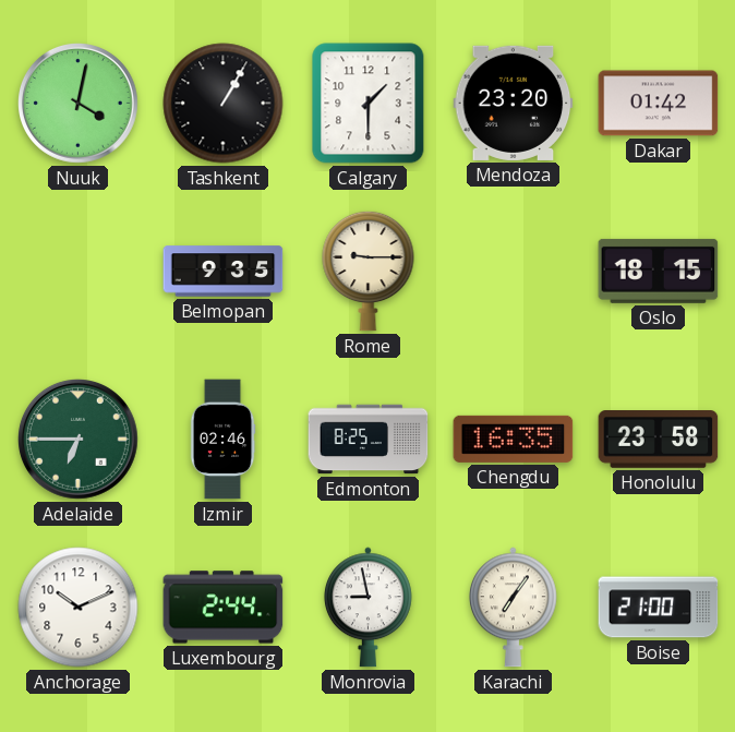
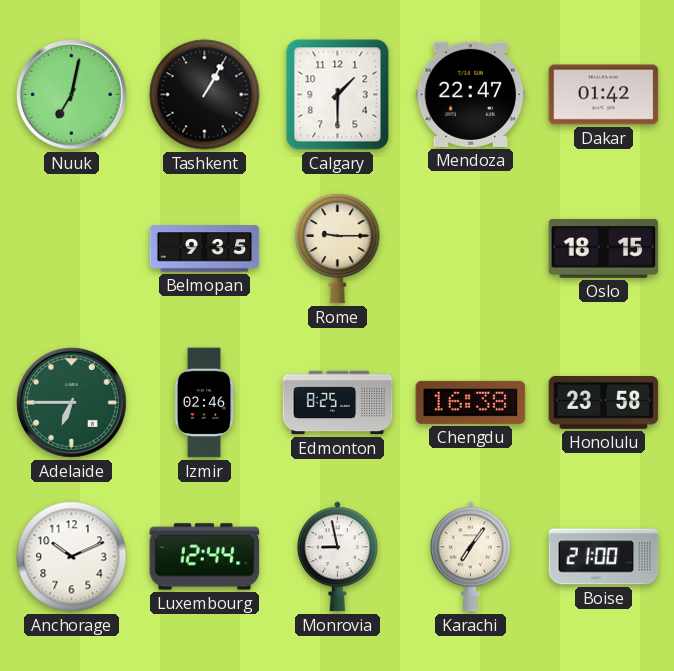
Nuuk: 4:02 -> 7:02 (72, 95)
Mendoza: 23:20 -> 22:47 (471, 94)
Chengdu: 16:35 -> 16:38 (471, 402)
Luxembourg: 2:44 -> 12:44 (205, 557)
